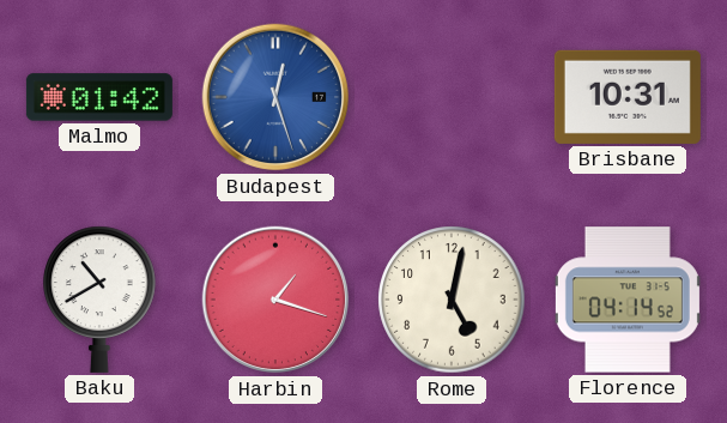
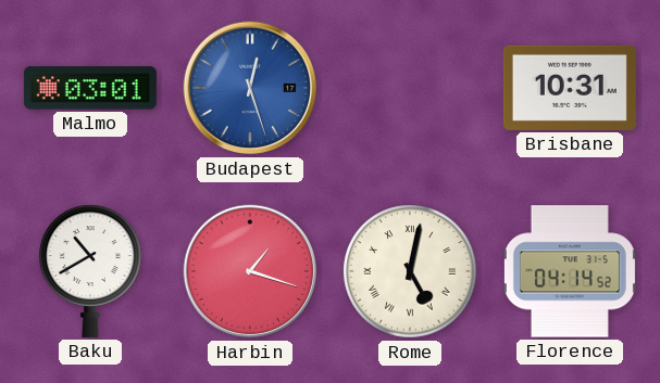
Malmo: 01:42 -> 03:01 (90, 88)
Rome numerals: Arabic -> Roman (410, 271)
